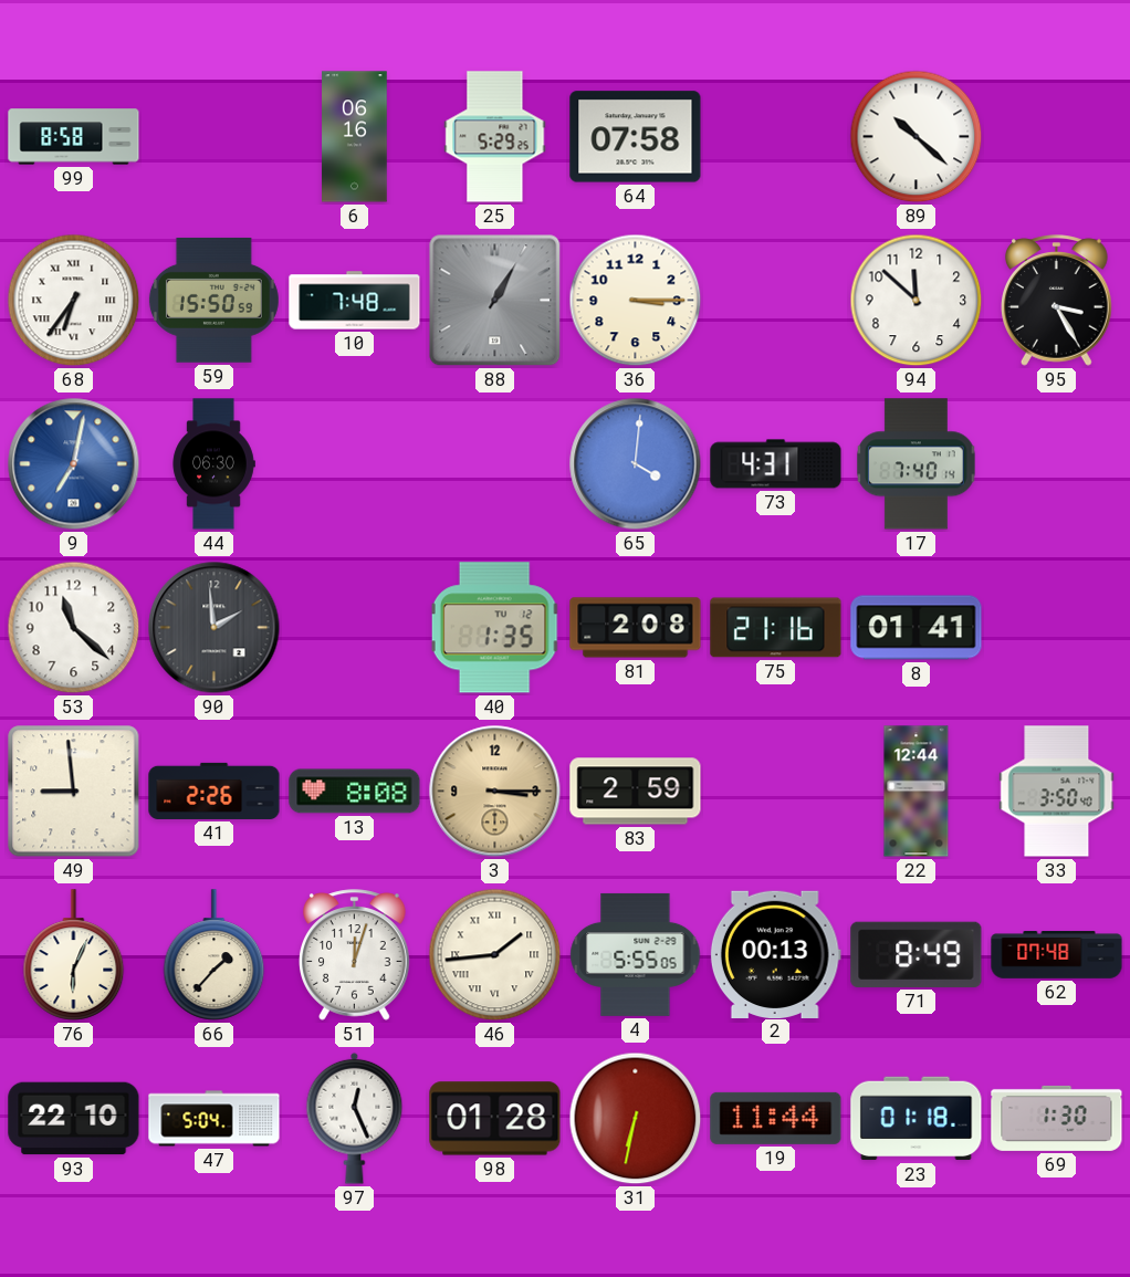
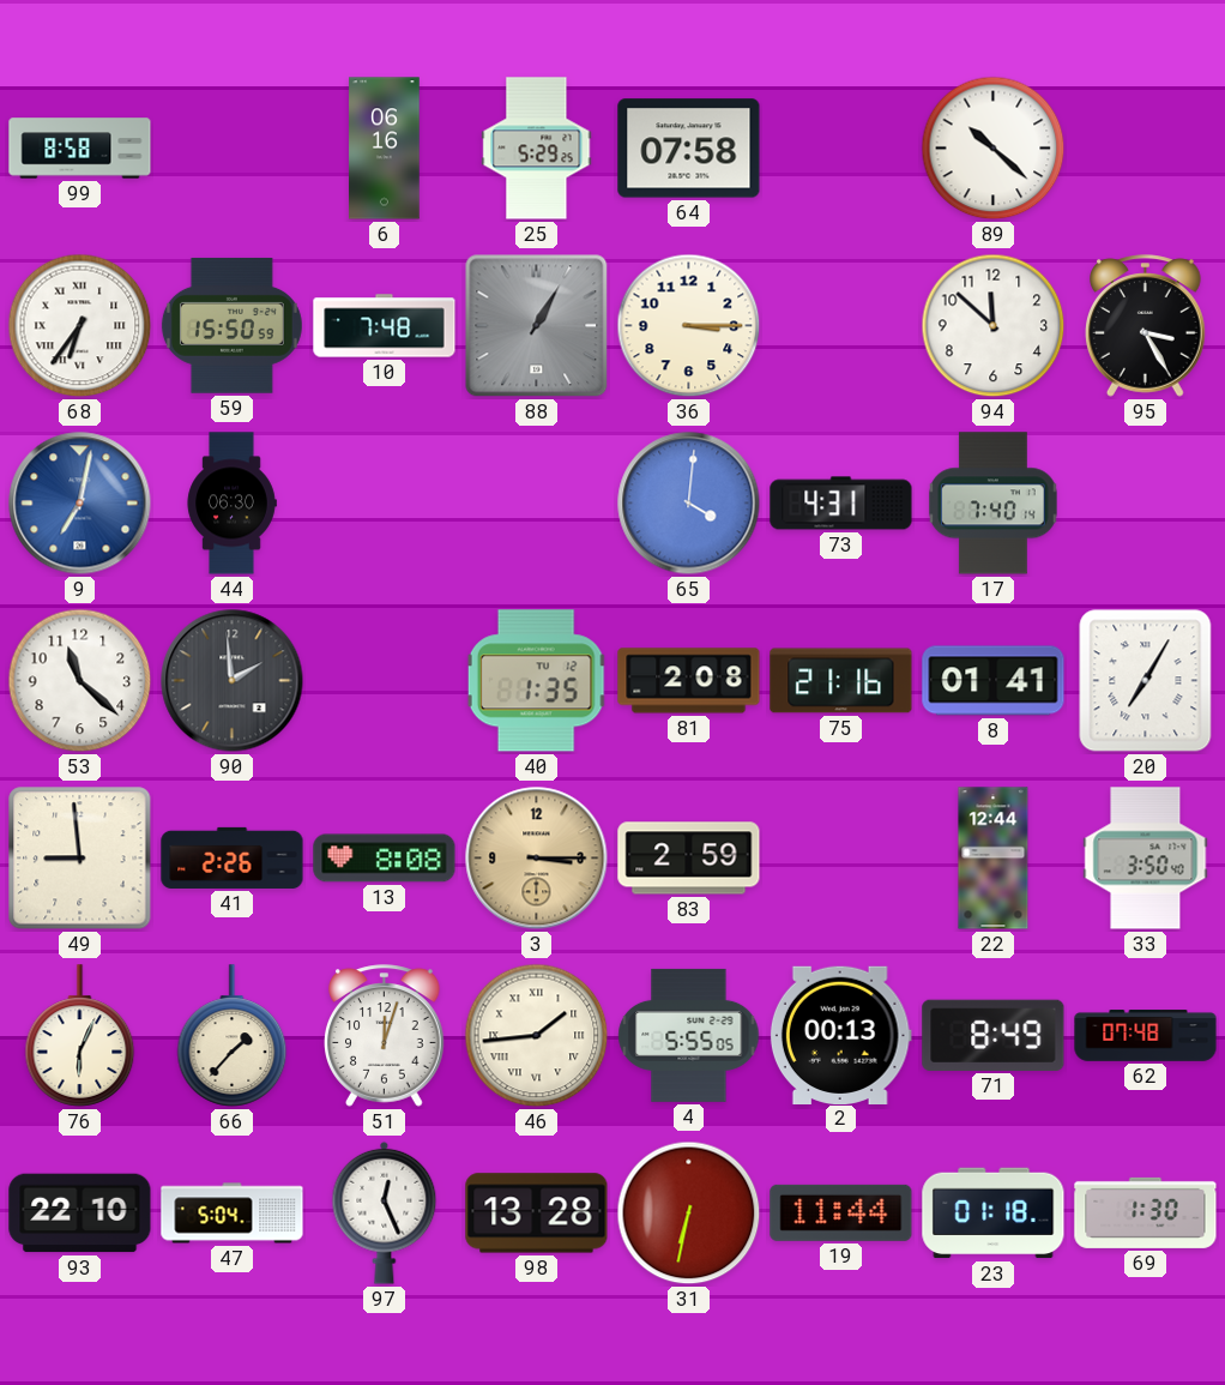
20: none -> 7:05 (1146, 681)
98: 01:28 -> 13:28 (537, 1214)
